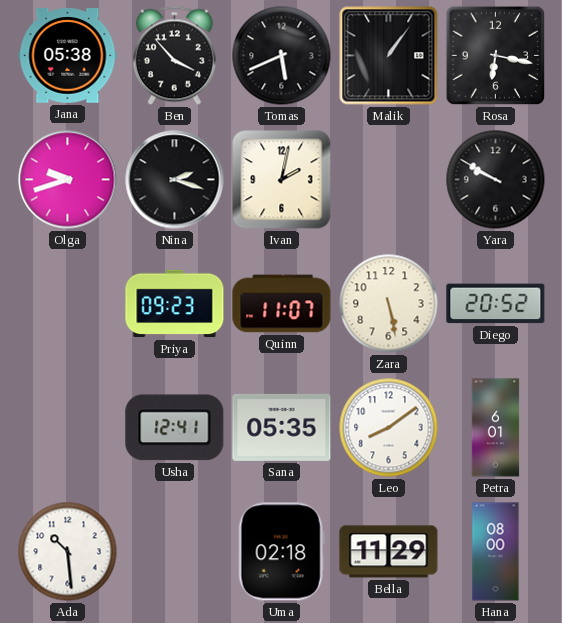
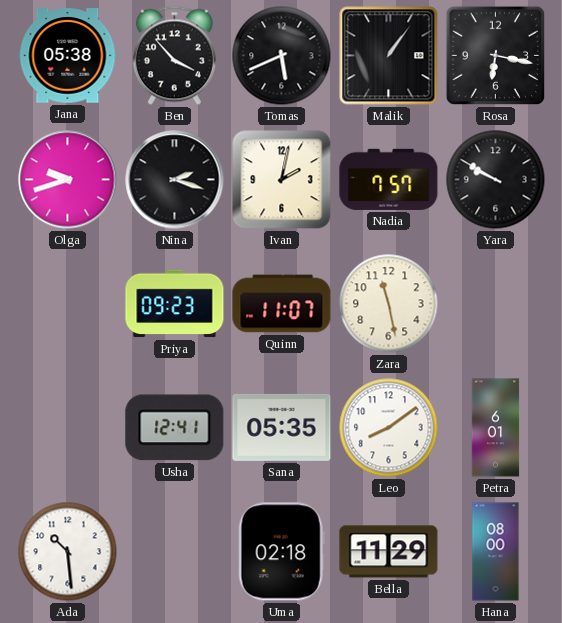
Nadia: none -> 7:57 (389, 179)
Zara: 5:28 -> 11:28 (389, 304)
Diego: 20:52 -> none (496, 304)
